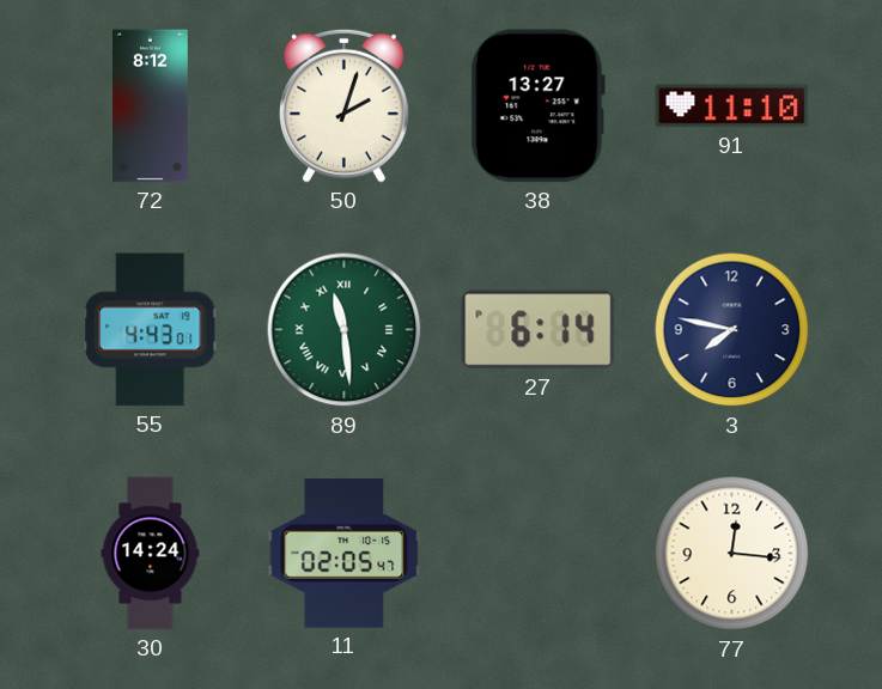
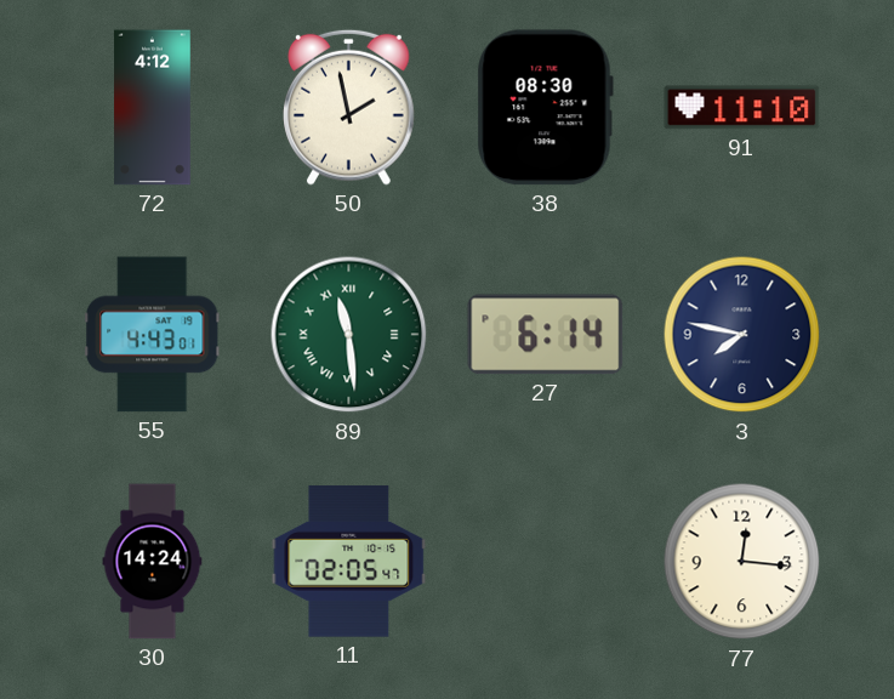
72: 8:12 -> 4:12 (153, 108)
50: 2:03 -> 1:58 (349, 107)
38: 13:27 -> 08:30 (545, 108)
